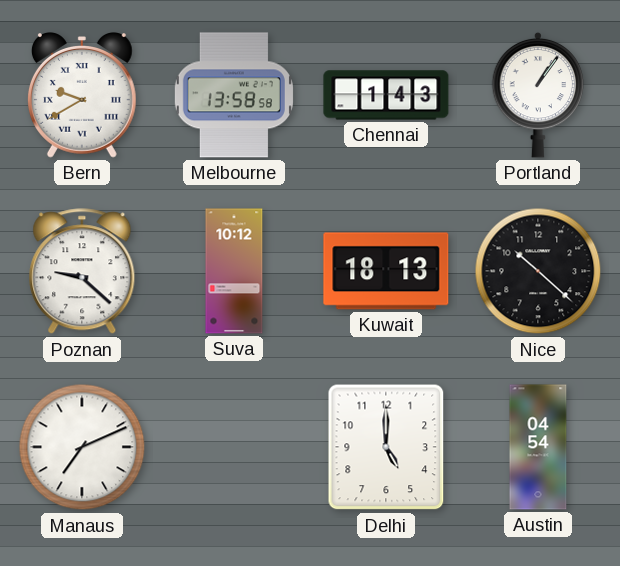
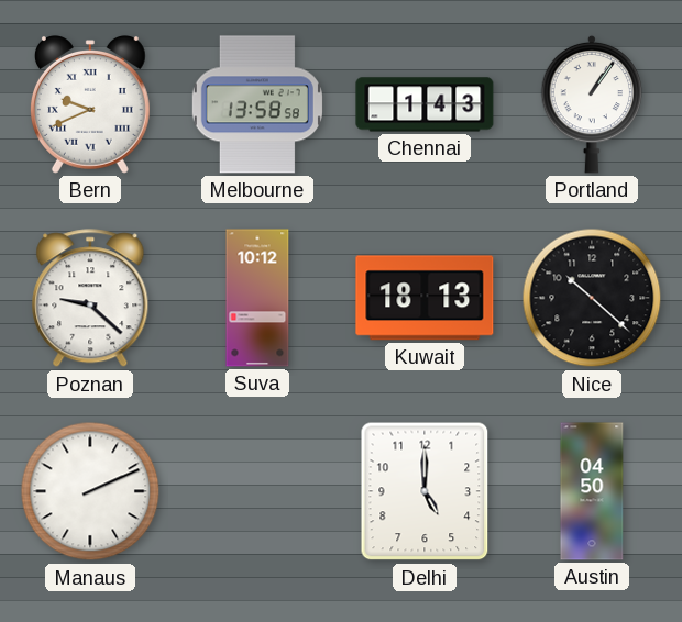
Bern: 9:40 -> 9:41 (90, 104)
Manaus: 7:11 -> 2:11 (90, 491)
Austin: 04:54 -> 04:50 (592, 491)
